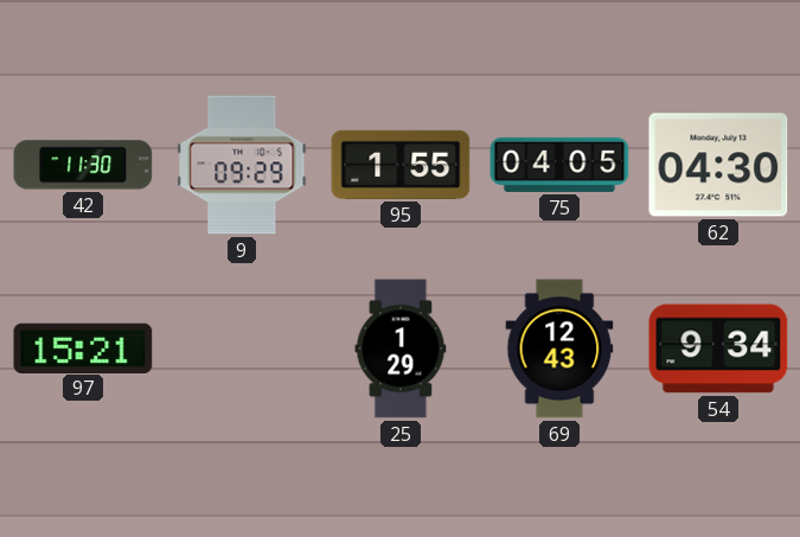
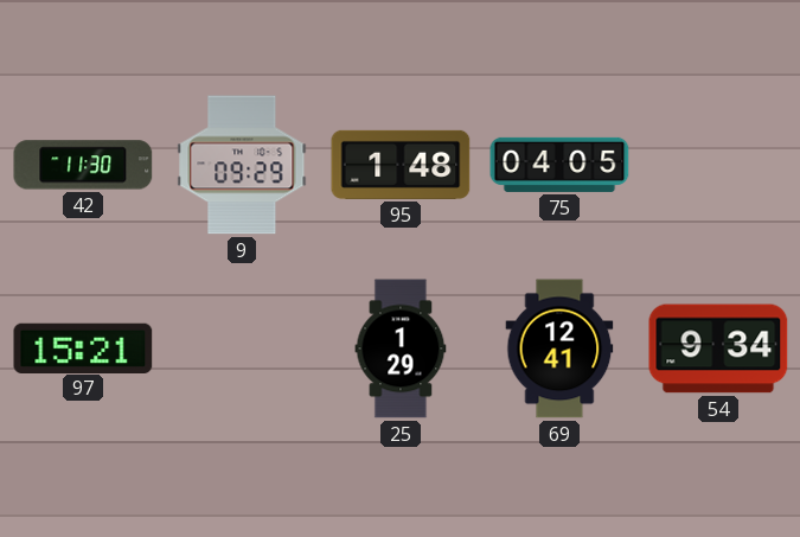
95: 1:55 -> 1:48 (401, 165)
62: 04:30 -> none (718, 165)
69: 12:43 -> 12:41 (559, 349)
